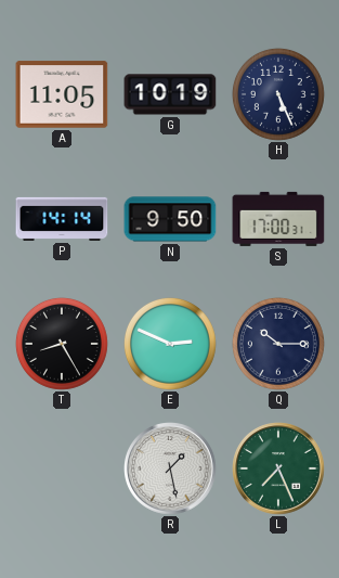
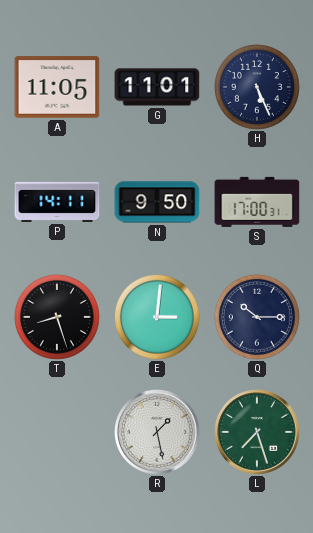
G: 10:19 -> 11:01 (157, 87)
P: 14:14 -> 14:11 (57, 202)
T: 8:25 -> 8:27 (57, 317)
E: 2:49 -> 3:01 (157, 317)
L: 7:26 -> 7:27 (258, 433)
